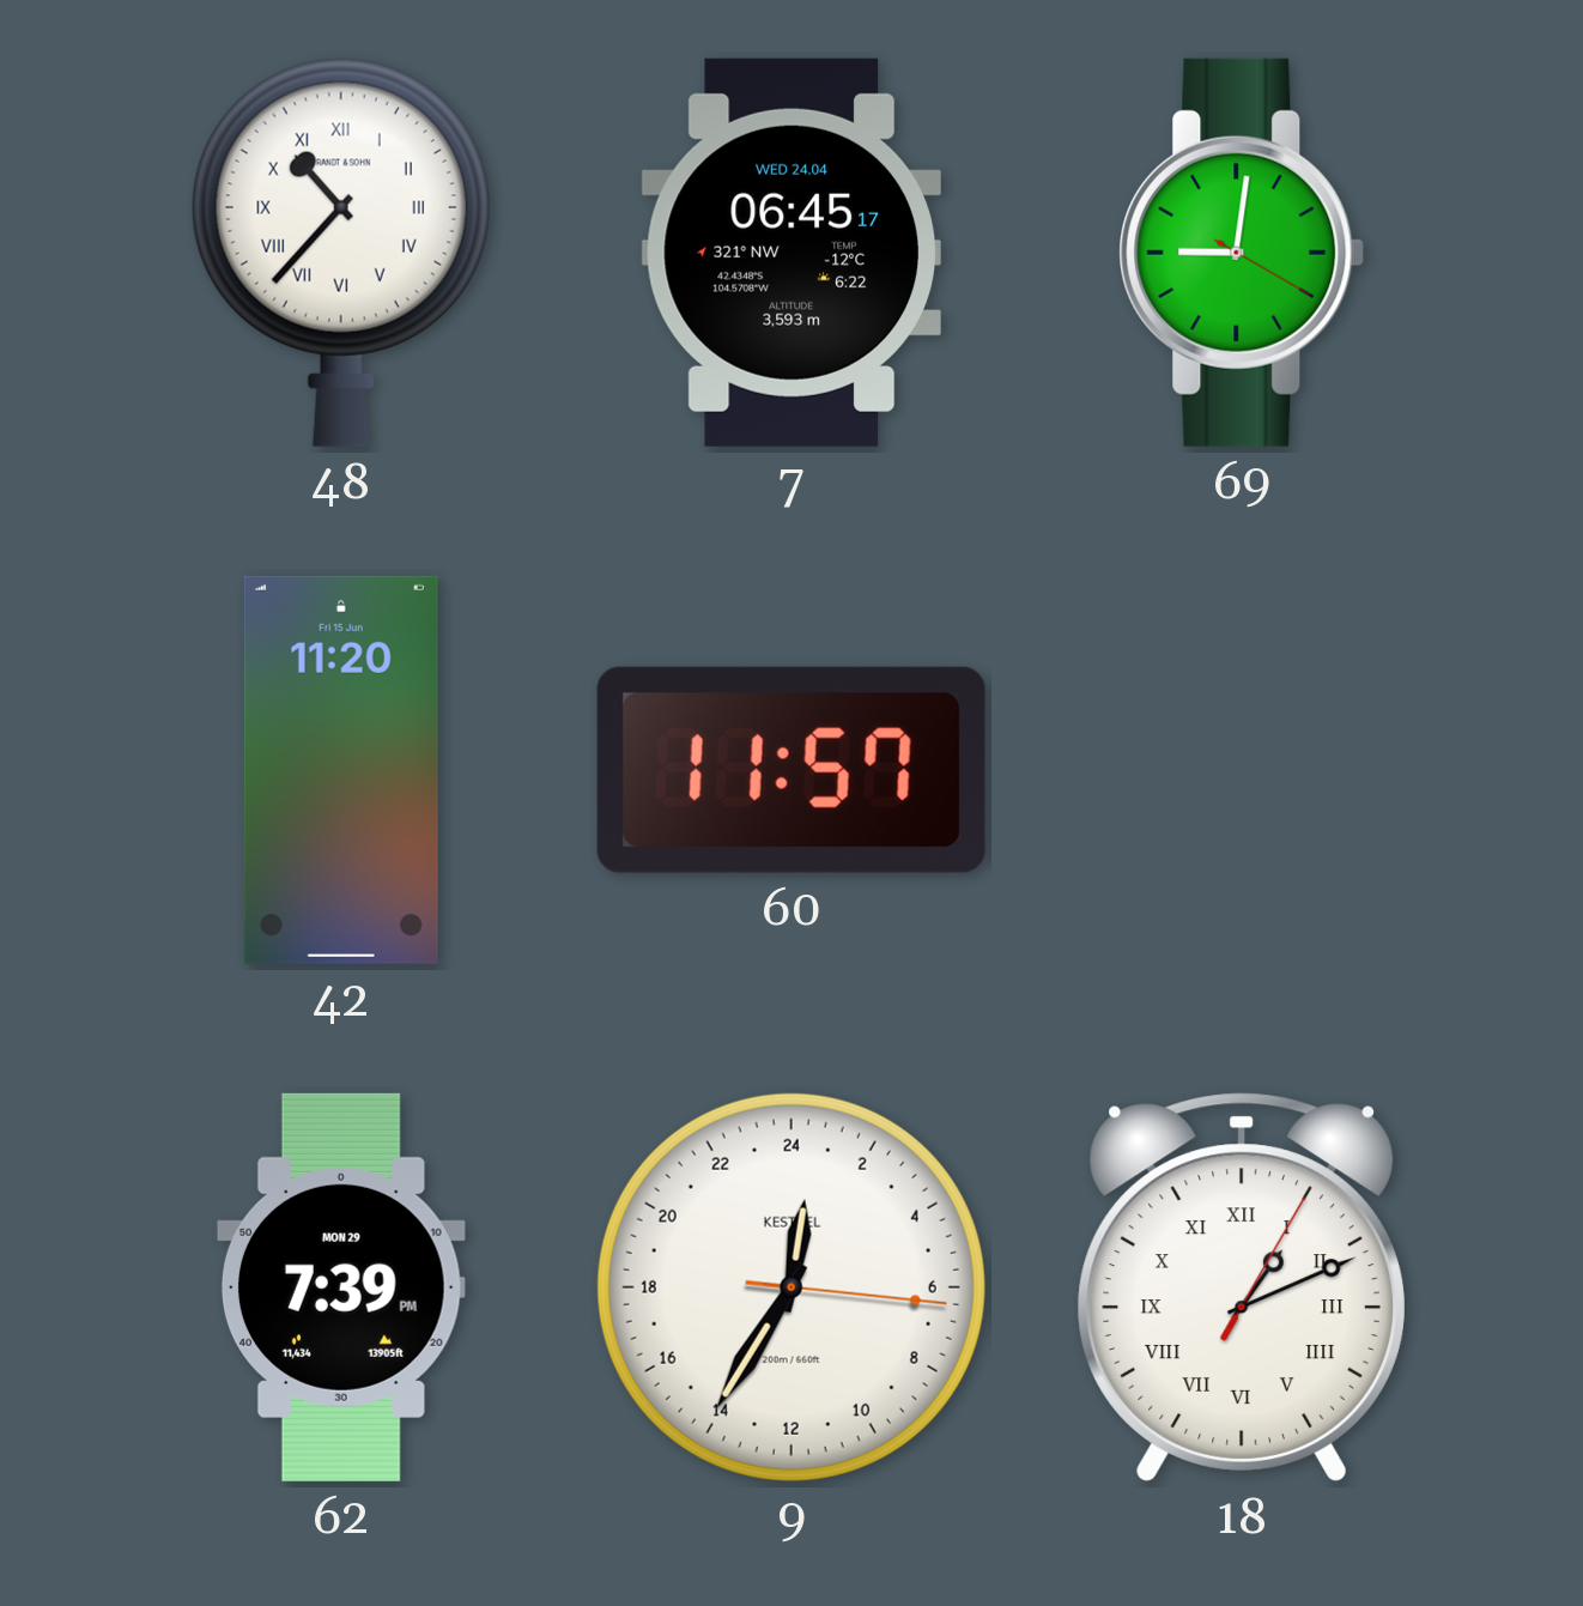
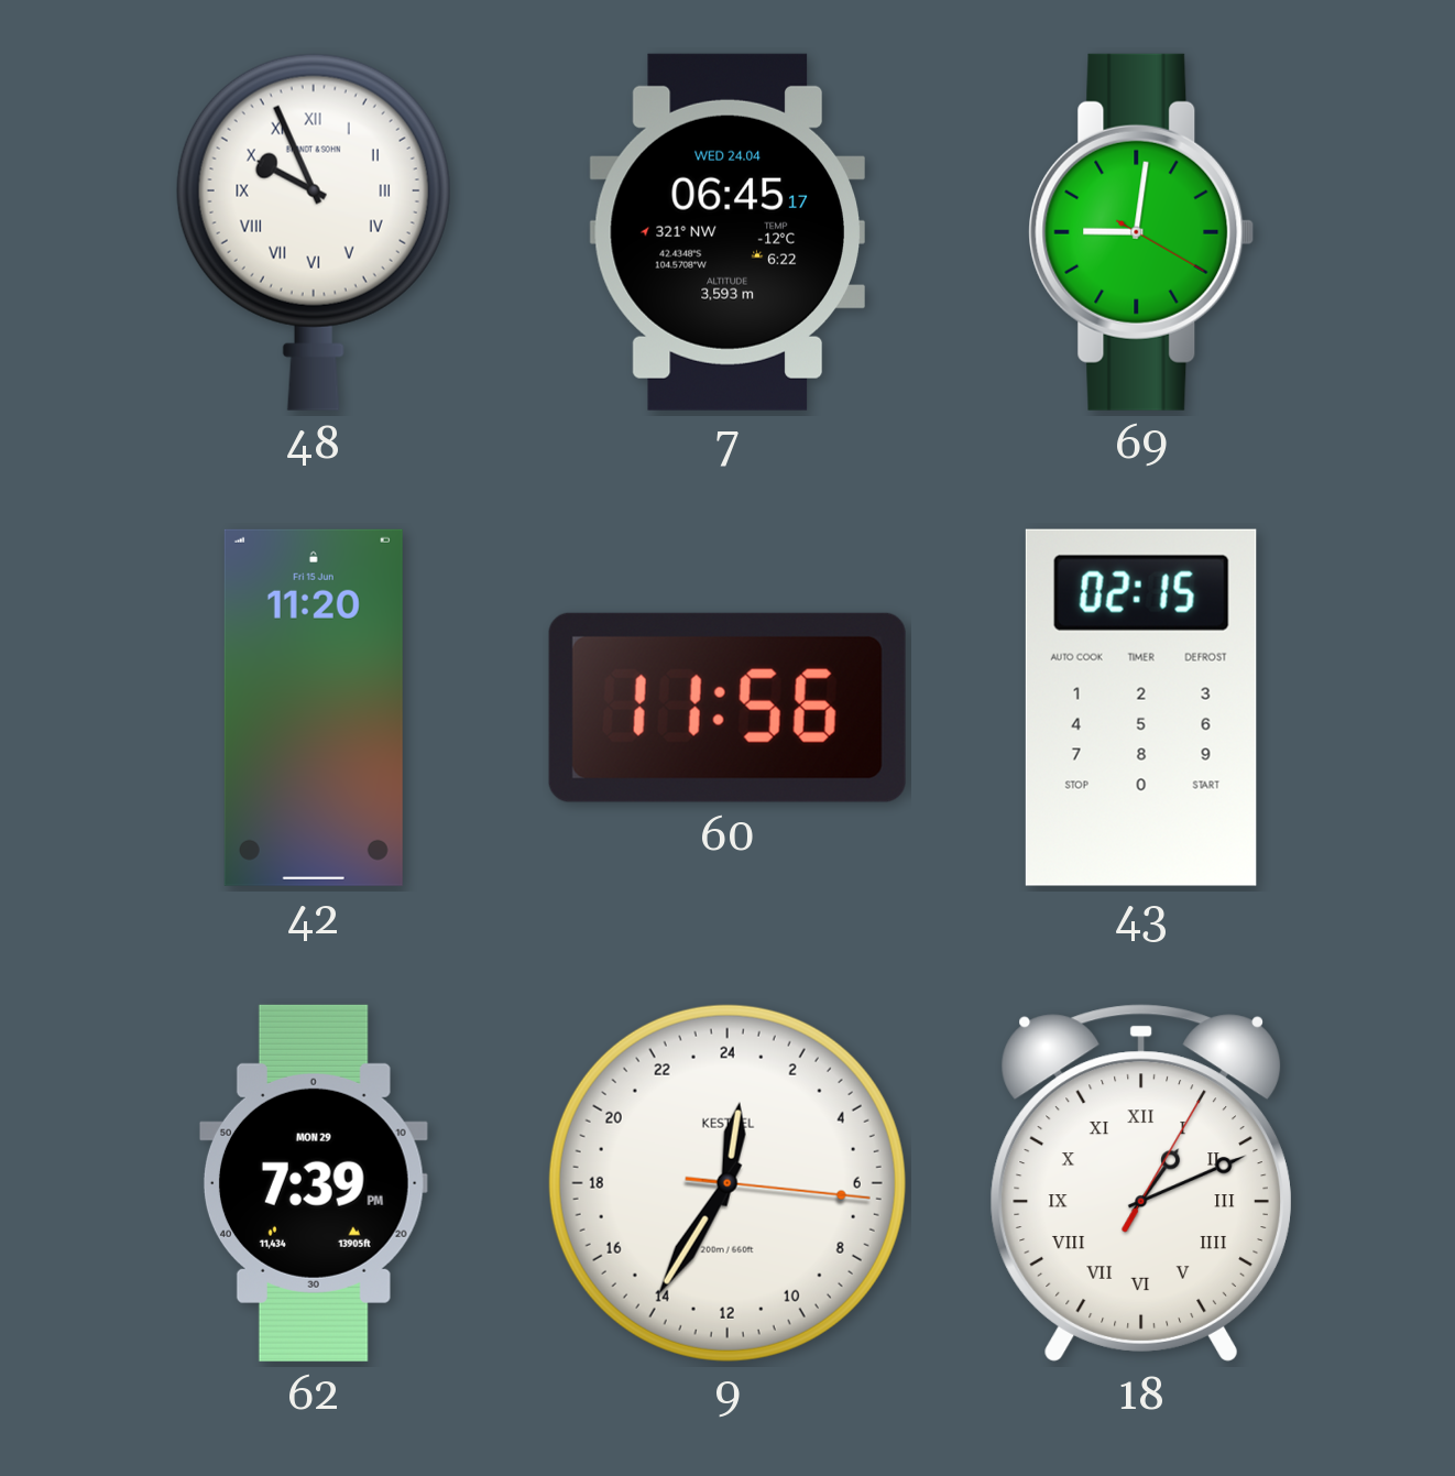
48: 10:37 -> 9:56 (314, 232)
60: 11:57 -> 11:56 (728, 708)
43: none -> 02:15 (1141, 708)
